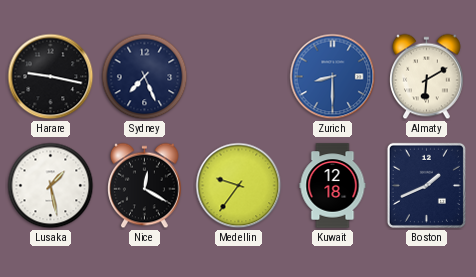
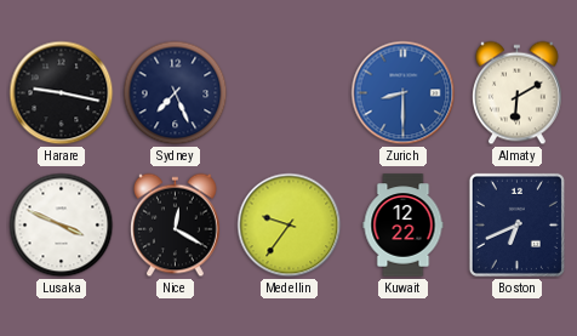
Lusaka: 1:28 -> 3:49 (62, 226)
Kuwait: 12:18 -> 12:22 (404, 226)
Boston: 1:41 -> 6:41 (516, 224)
